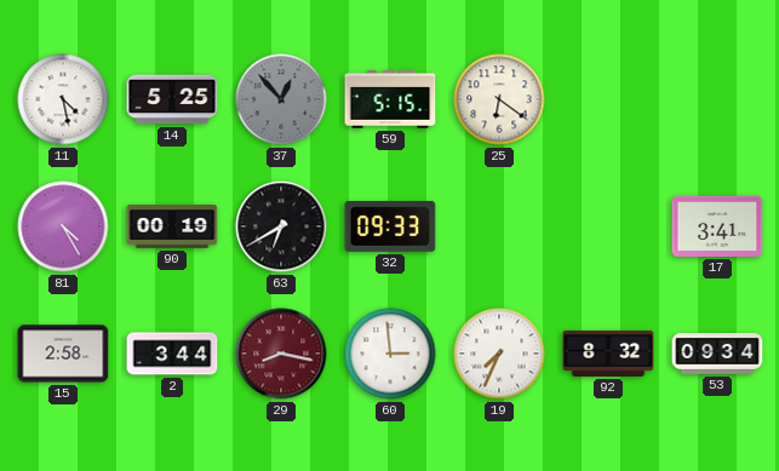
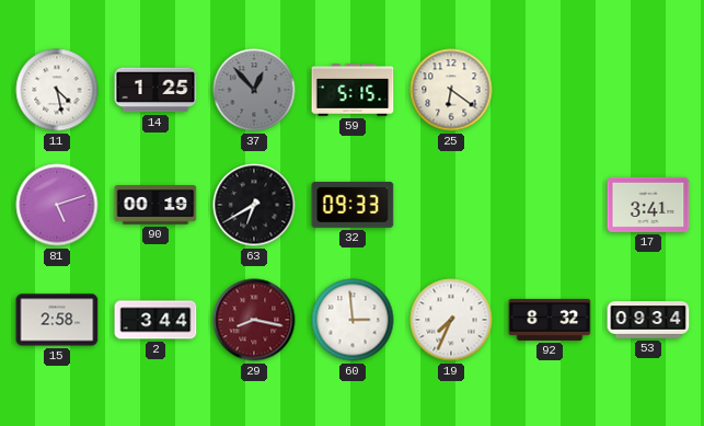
14: 5:25 -> 1:25 (155, 90)
81: 4:25 -> 5:12 (57, 205)
